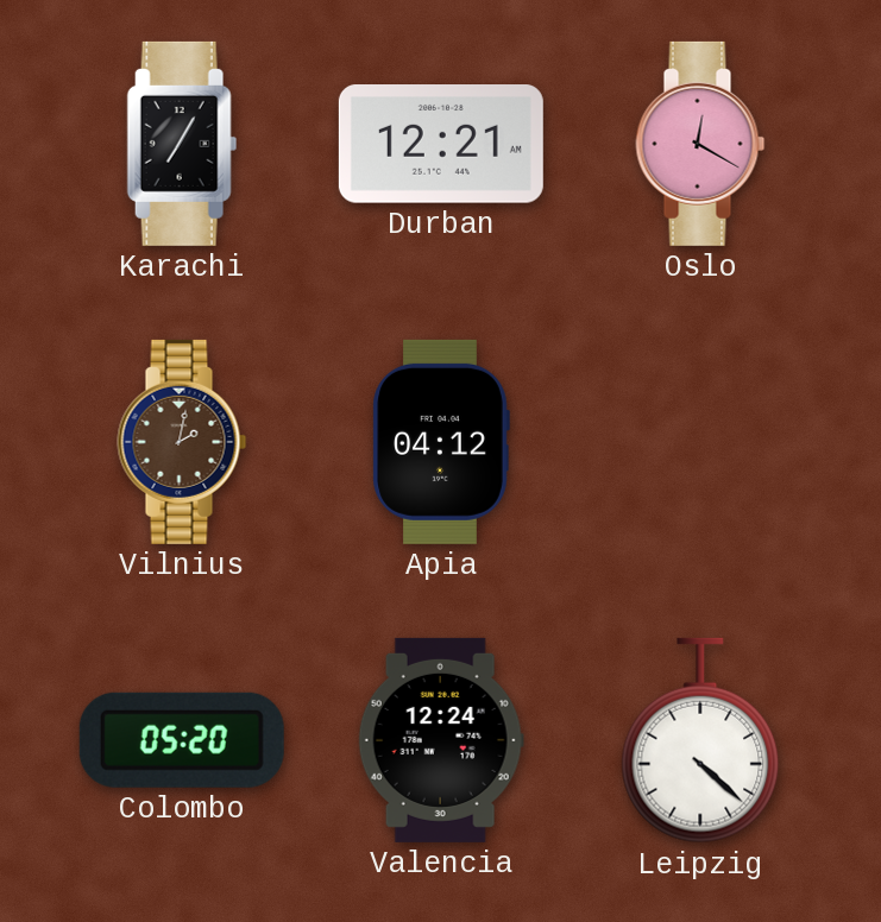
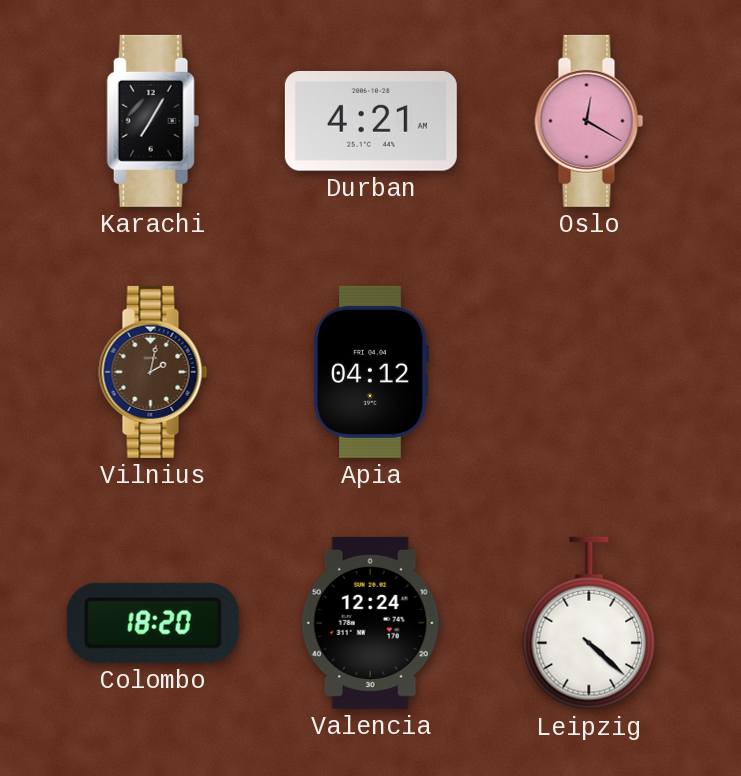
Durban: 12:21 -> 4:21 (371, 122)
Colombo: 05:20 -> 18:20 (153, 623)
